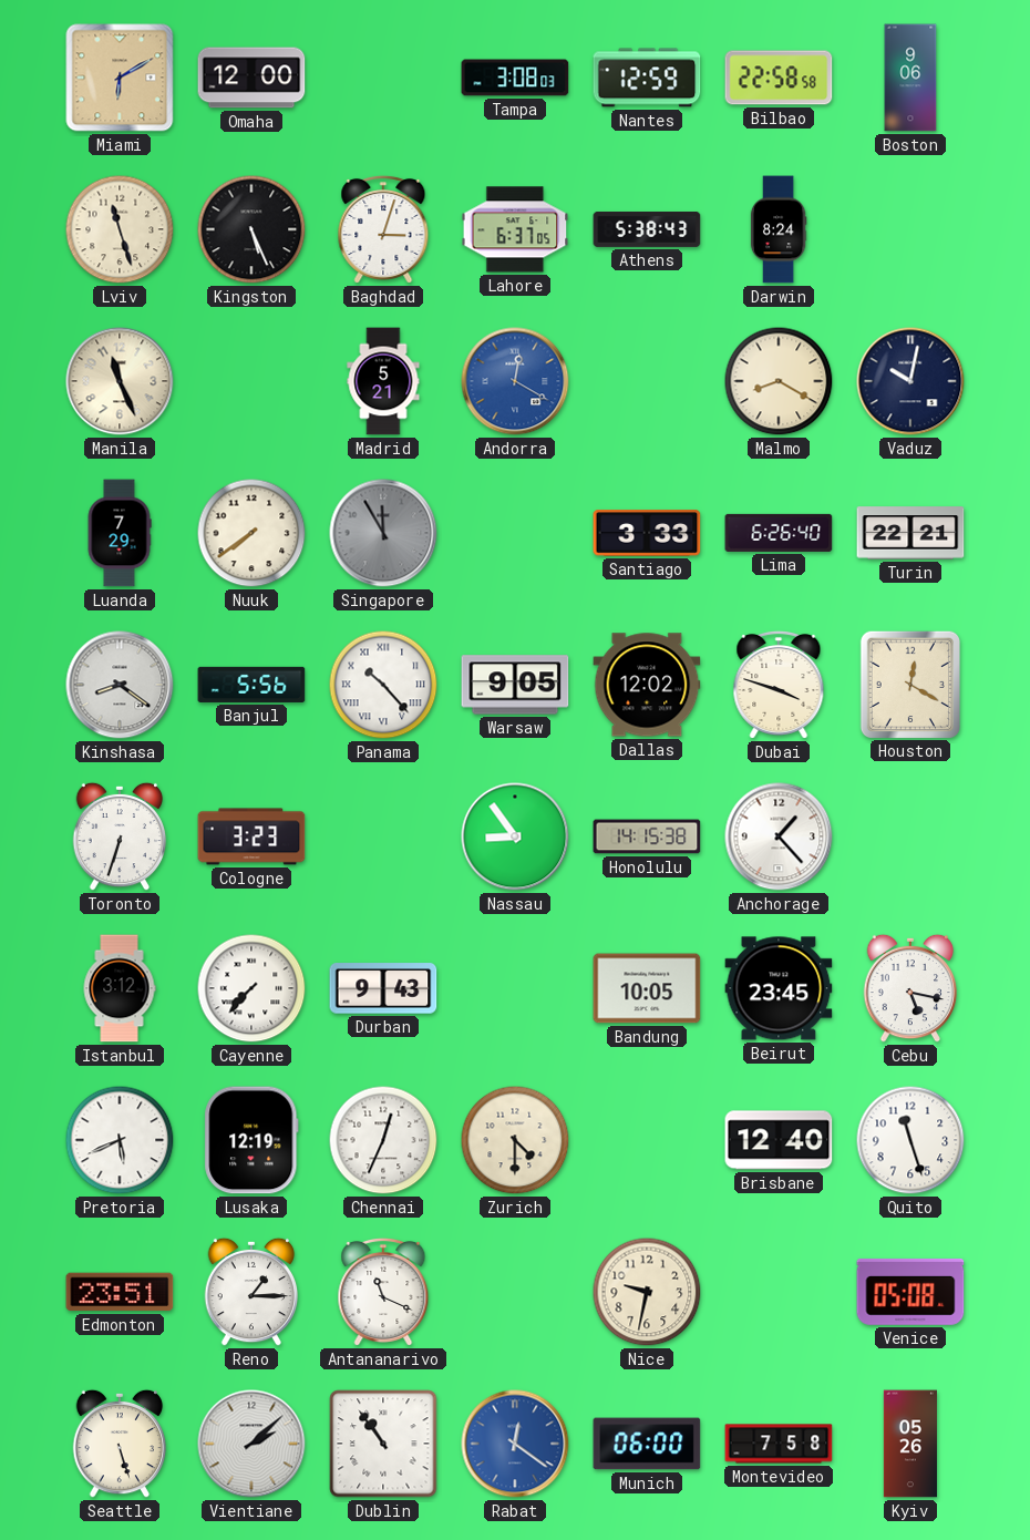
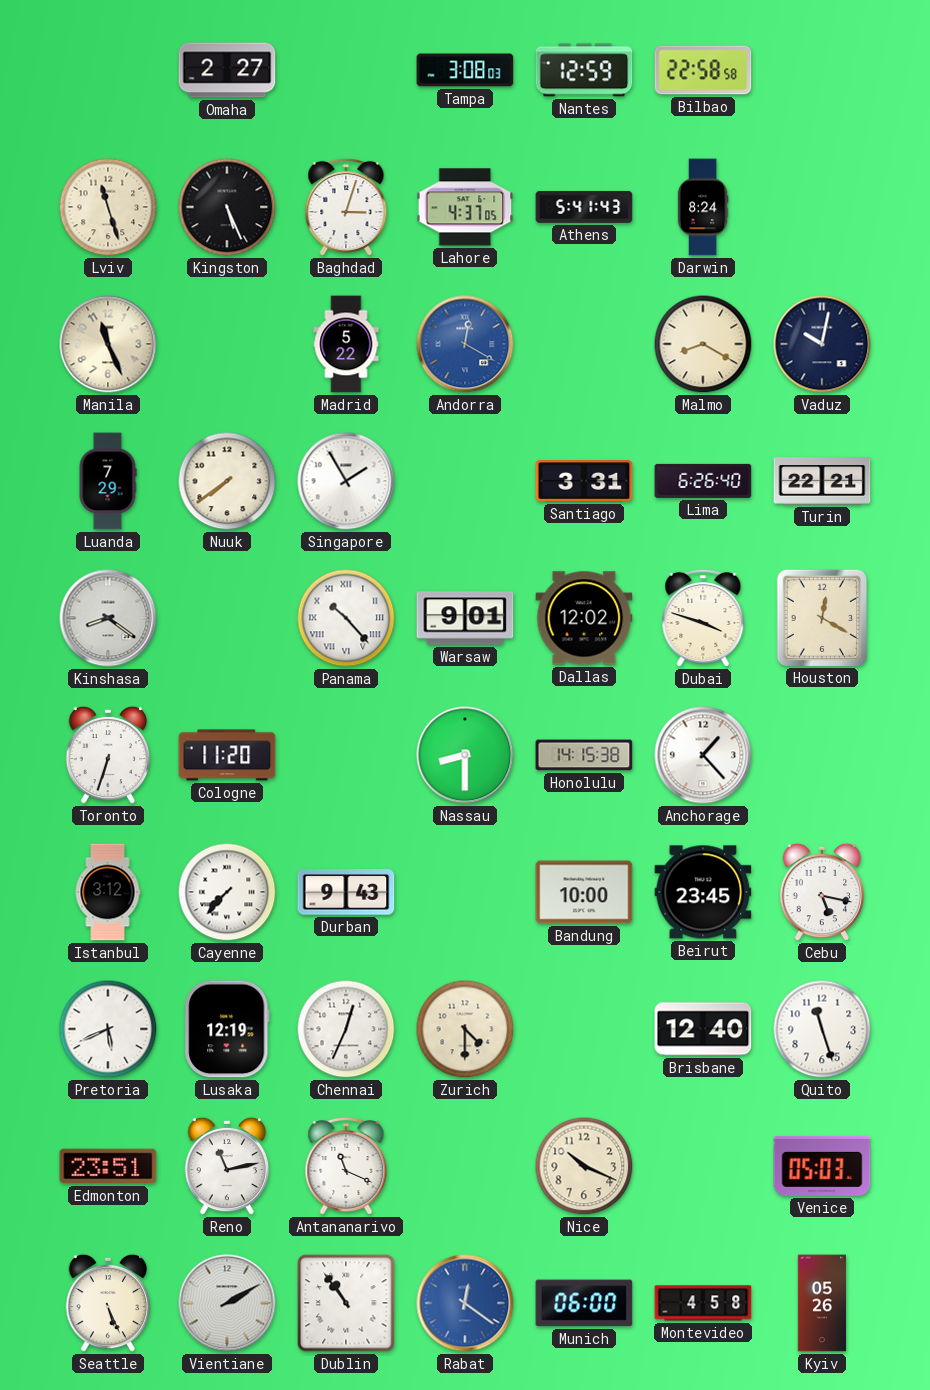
Miami: 6:10 -> none (120, 78)
Omaha: 12:00 -> 2:27 (227, 70)
Boston: 9:06 -> none (910, 78)
Lahore: 6:37 -> 4:37 (465, 207)
Athens: 5:38 -> 5:41 (584, 207)
Madrid: 5:21 -> 5:22 (346, 344)
Singapore: 11:55 -> 1:55 (346, 481)
Singapore dial: grey -> white (346, 481)
Santiago: 3:33 -> 3:31 (584, 481)
Banjul: 5:56 -> none (251, 685)
Warsaw: 9:05 -> 9:01 (465, 618)
Cologne: 3:23 -> 11:20 (227, 755)
Nassau: 8:54 -> 8:30 (465, 755)
Bandung: 10:05 -> 10:00 (584, 892)
Reno: 1:15 -> 11:13 (227, 1166)
Nice: 9:32 -> 10:19 (584, 1166)
Venice: 05:08 -> 05:03 (822, 1167)
Seattle: 5:27 -> 5:26 (108, 1303)
Vientiane: 2:08 -> 2:10 (227, 1303)
Montevideo: 7:58 -> 4:58 (703, 1303)
